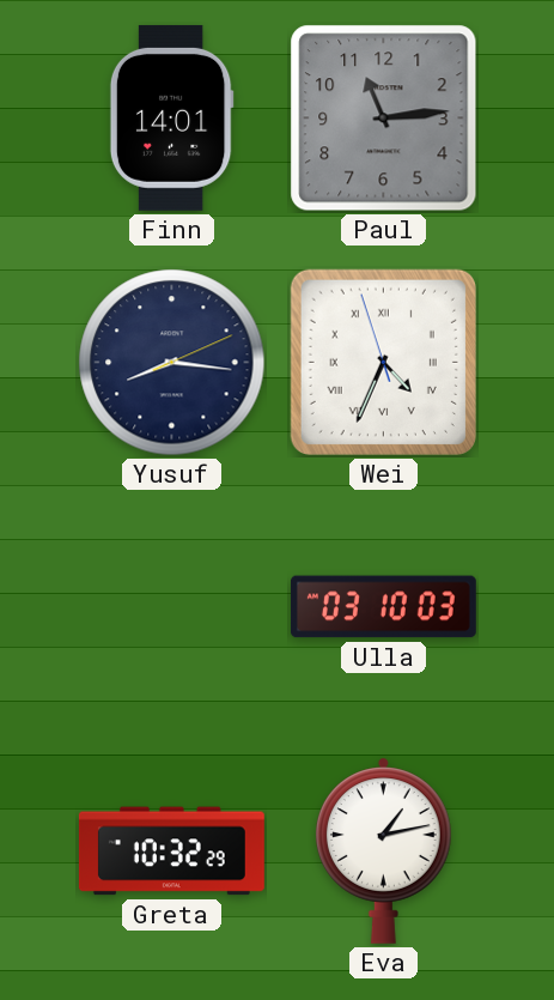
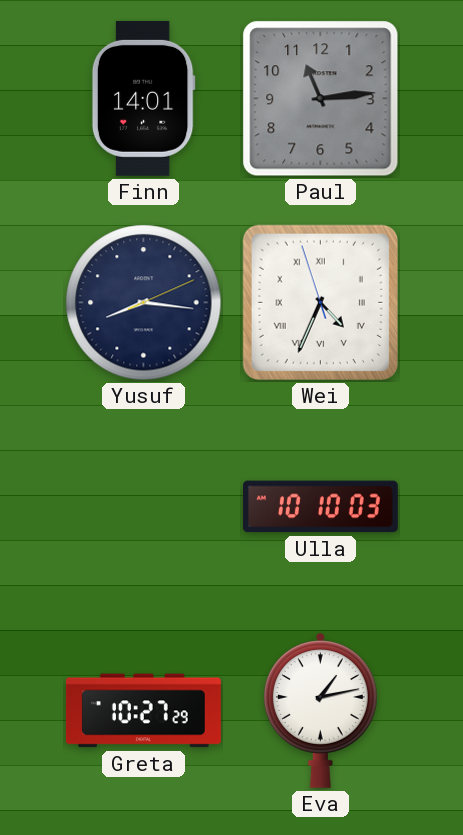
Ulla: 03:10 -> 10:10 (320, 507)
Greta: 10:32 -> 10:27 (143, 711)
